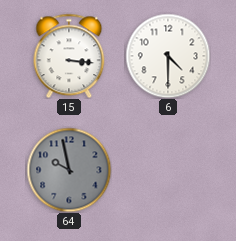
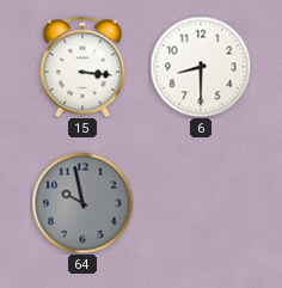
6: 4:30 -> 8:30 (201, 67)
